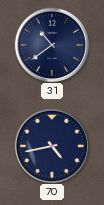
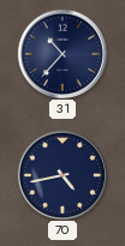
31: 10:39 -> 10:37 (61, 53)
